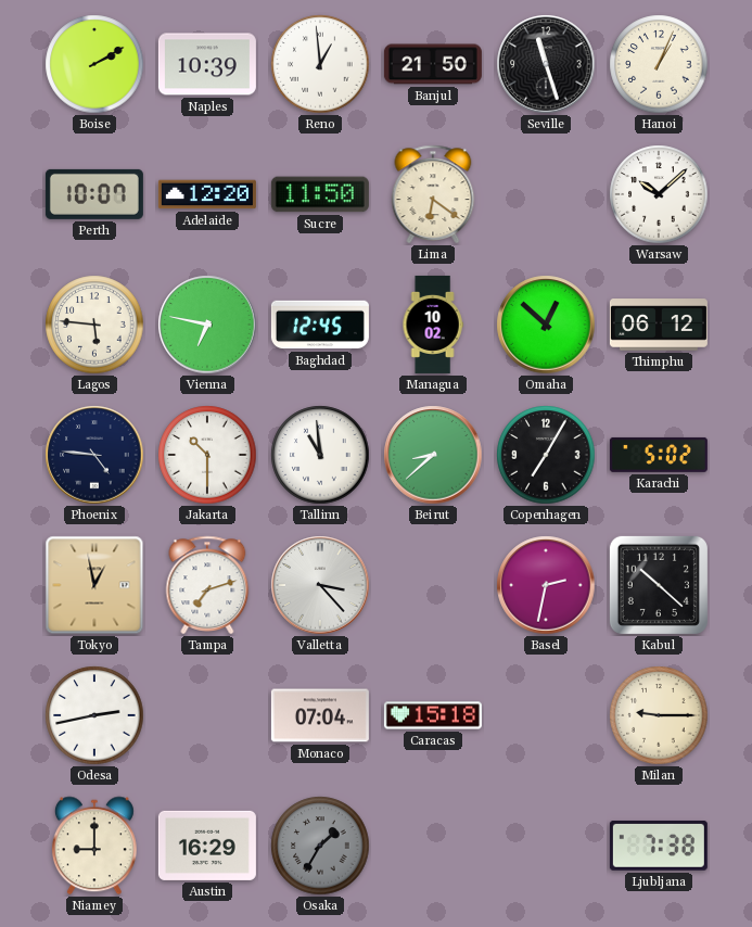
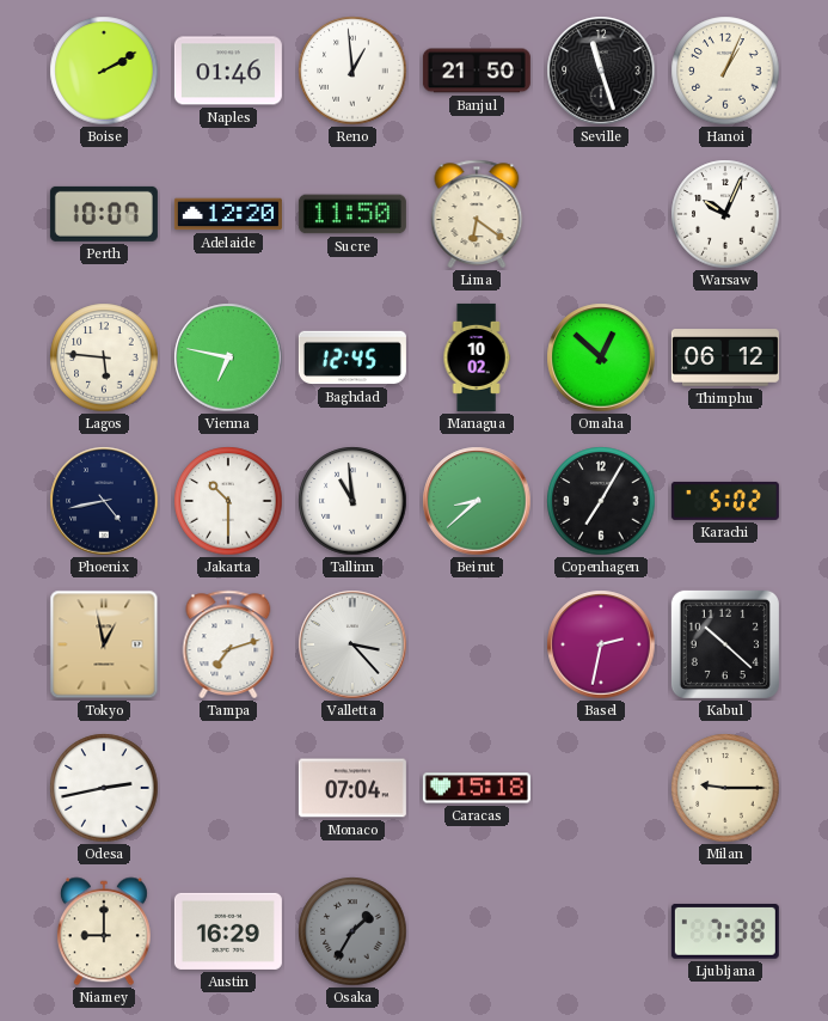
Naples: 10:39 -> 01:46 (228, 71)
Warsaw: 10:08 -> 10:04 (725, 214)
Phoenix: 4:46 -> 4:43 (104, 501)
